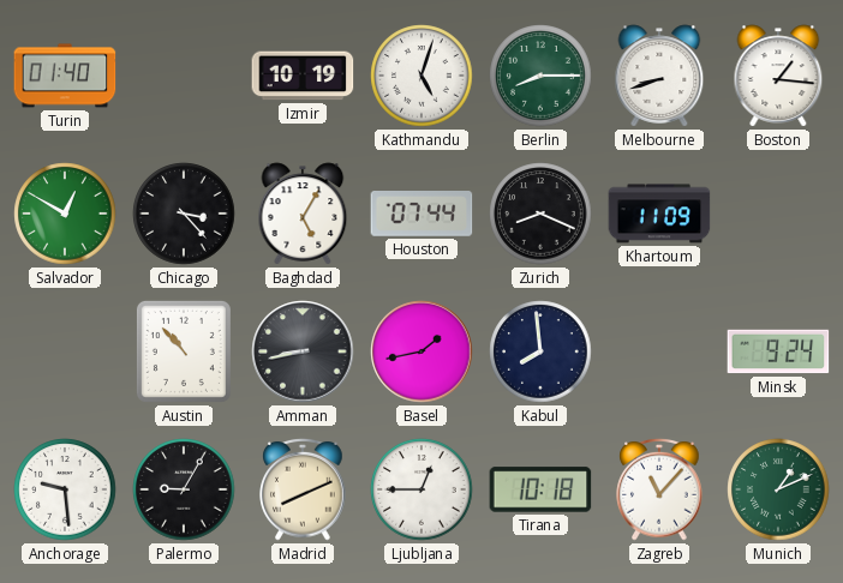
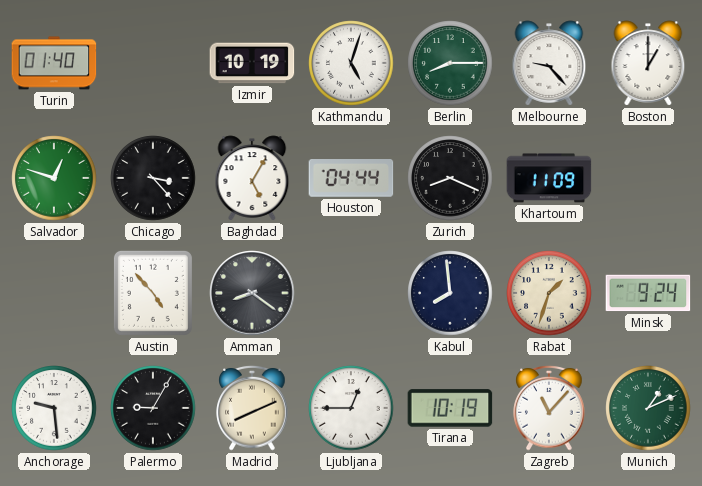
Melbourne: 8:42 -> 9:23 (549, 63)
Boston: 1:16 -> 1:00 (648, 63)
Salvador: 12:50 -> 12:48 (54, 178)
Houston: 07:44 -> 04:44 (351, 179)
Austin: 10:53 -> 4:53 (153, 293)
Amman: 8:43 -> 8:21 (252, 293)
Basel: 1:43 -> none (421, 351)
Rabat: none -> 1:33 (549, 293)
Tirana: 10:18 -> 10:19 (450, 408)
